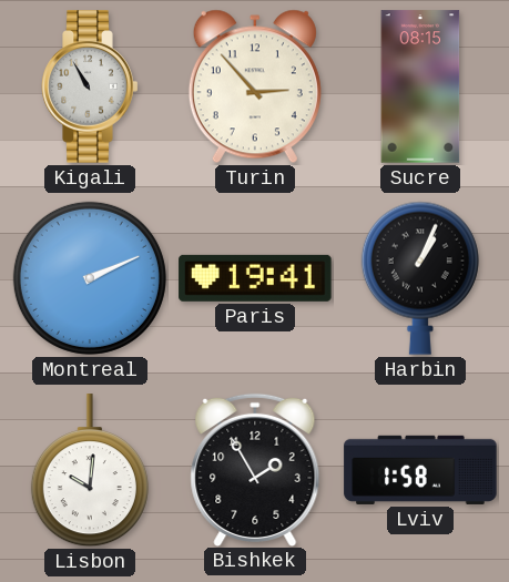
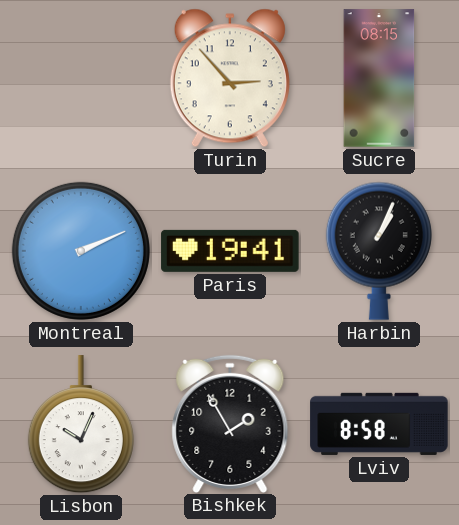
Kigali: 10:55 -> none (90, 86)
Lisbon: 10:01 -> 10:04 (81, 425)
Lviv: 1:58 -> 8:58 (379, 424)
